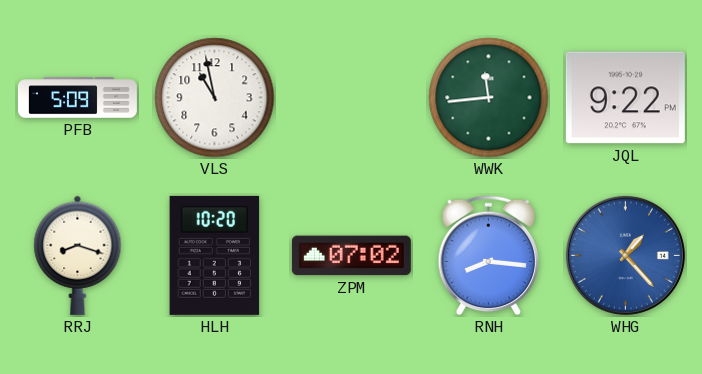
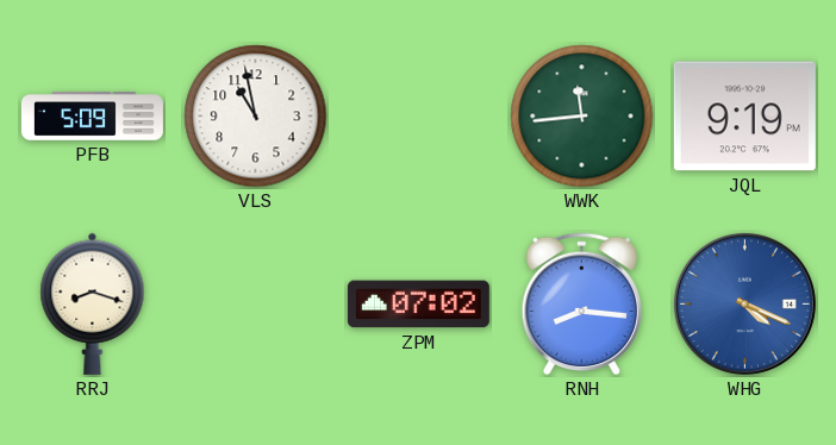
JQL: 9:22 -> 9:19 (744, 117)
HLH: 10:20 -> none (215, 255)
WHG: 1:23 -> 4:19 (744, 303)
